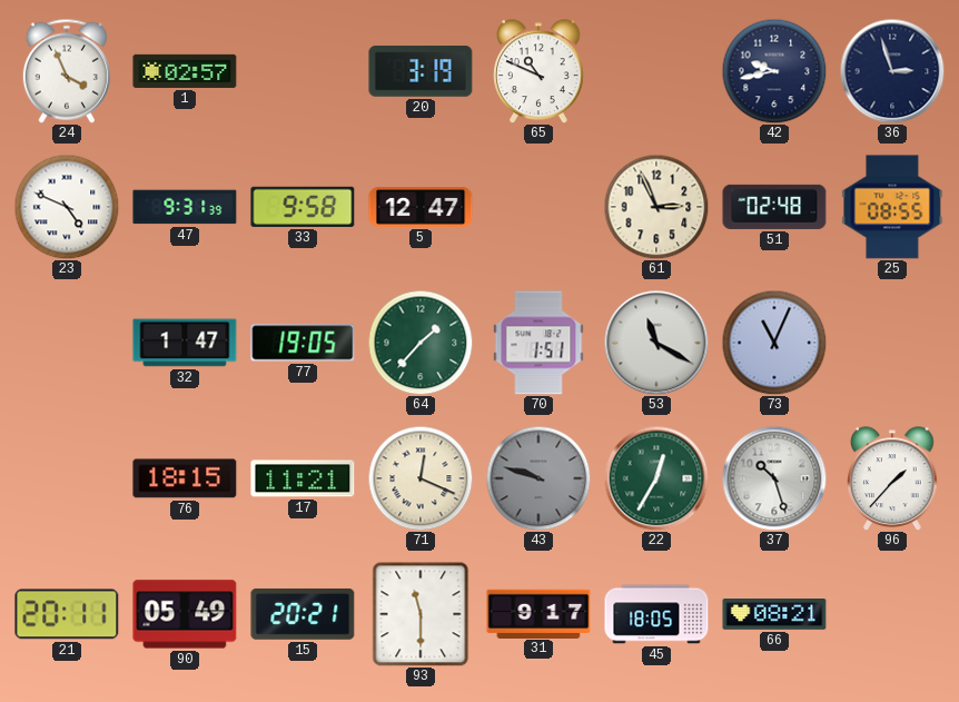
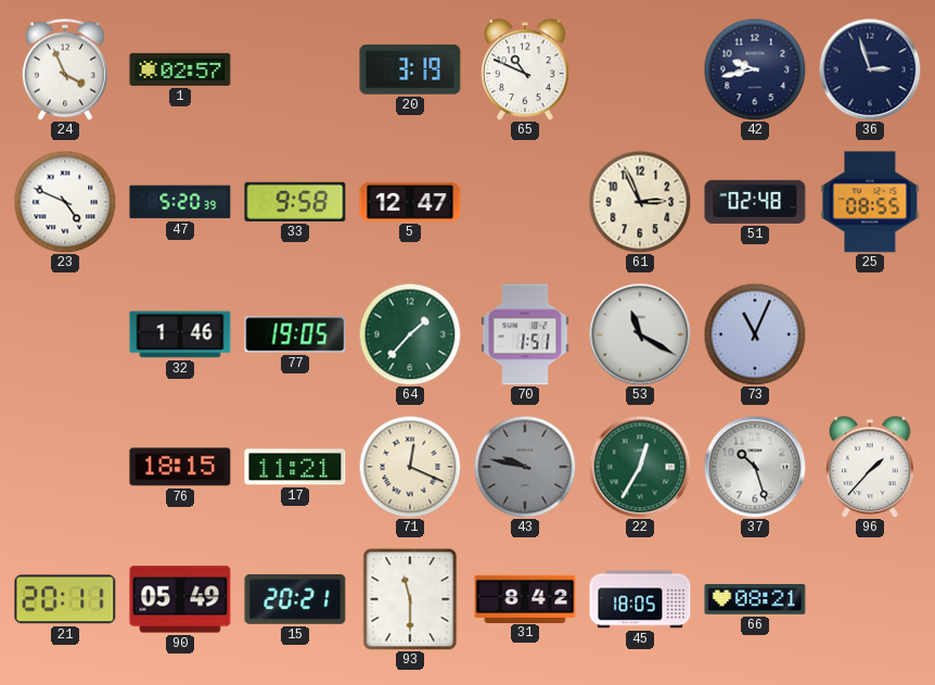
47: 9:31 -> 5:20 (180, 202)
32: 1:47 -> 1:46 (180, 334)
43: 9:48 -> 9:47 (525, 467)
31: 9:17 -> 8:42 (525, 598)
